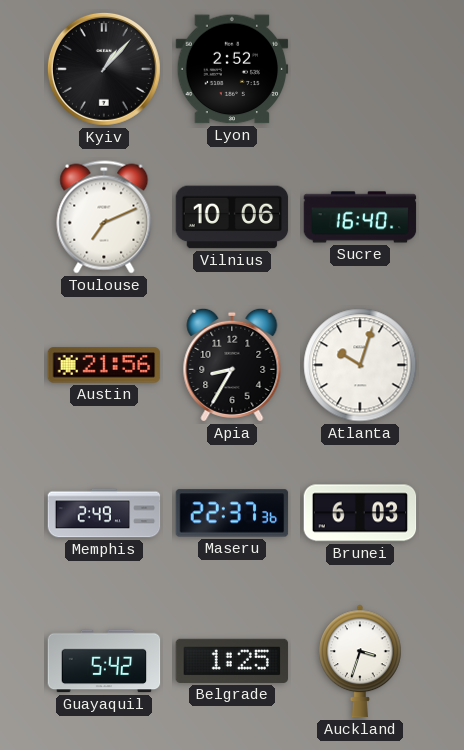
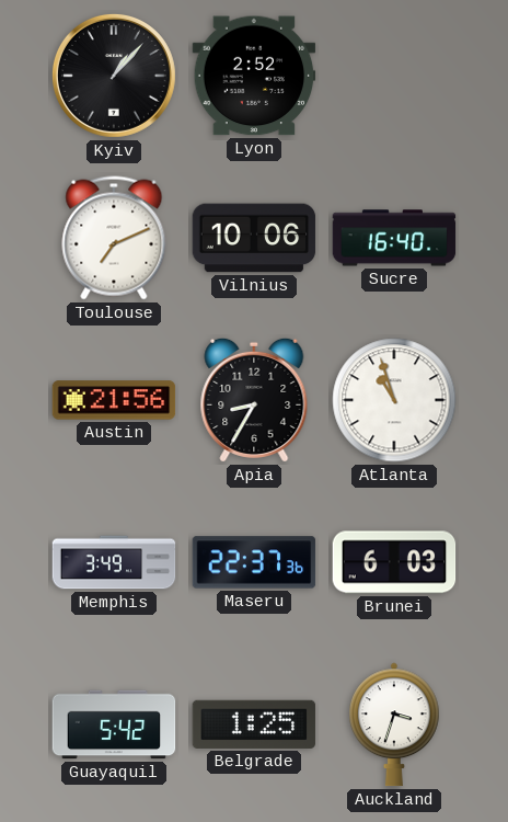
Atlanta: 10:03 -> 10:57 (394, 400)
Memphis: 2:49 -> 3:49 (114, 562)
